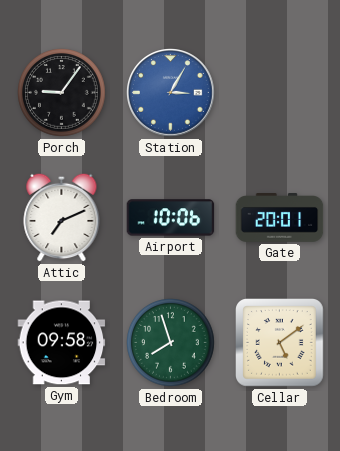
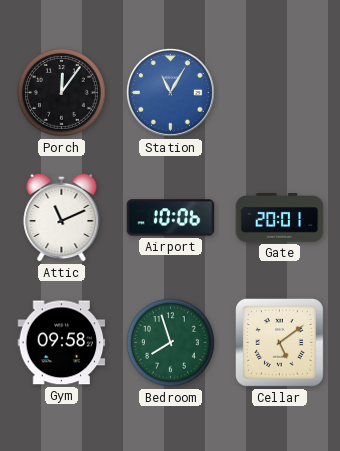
Porch: 9:06 -> 12:06 (62, 93)
Station: 3:05 -> 11:05 (171, 93)
Attic: 7:11 -> 11:11 (62, 217)
